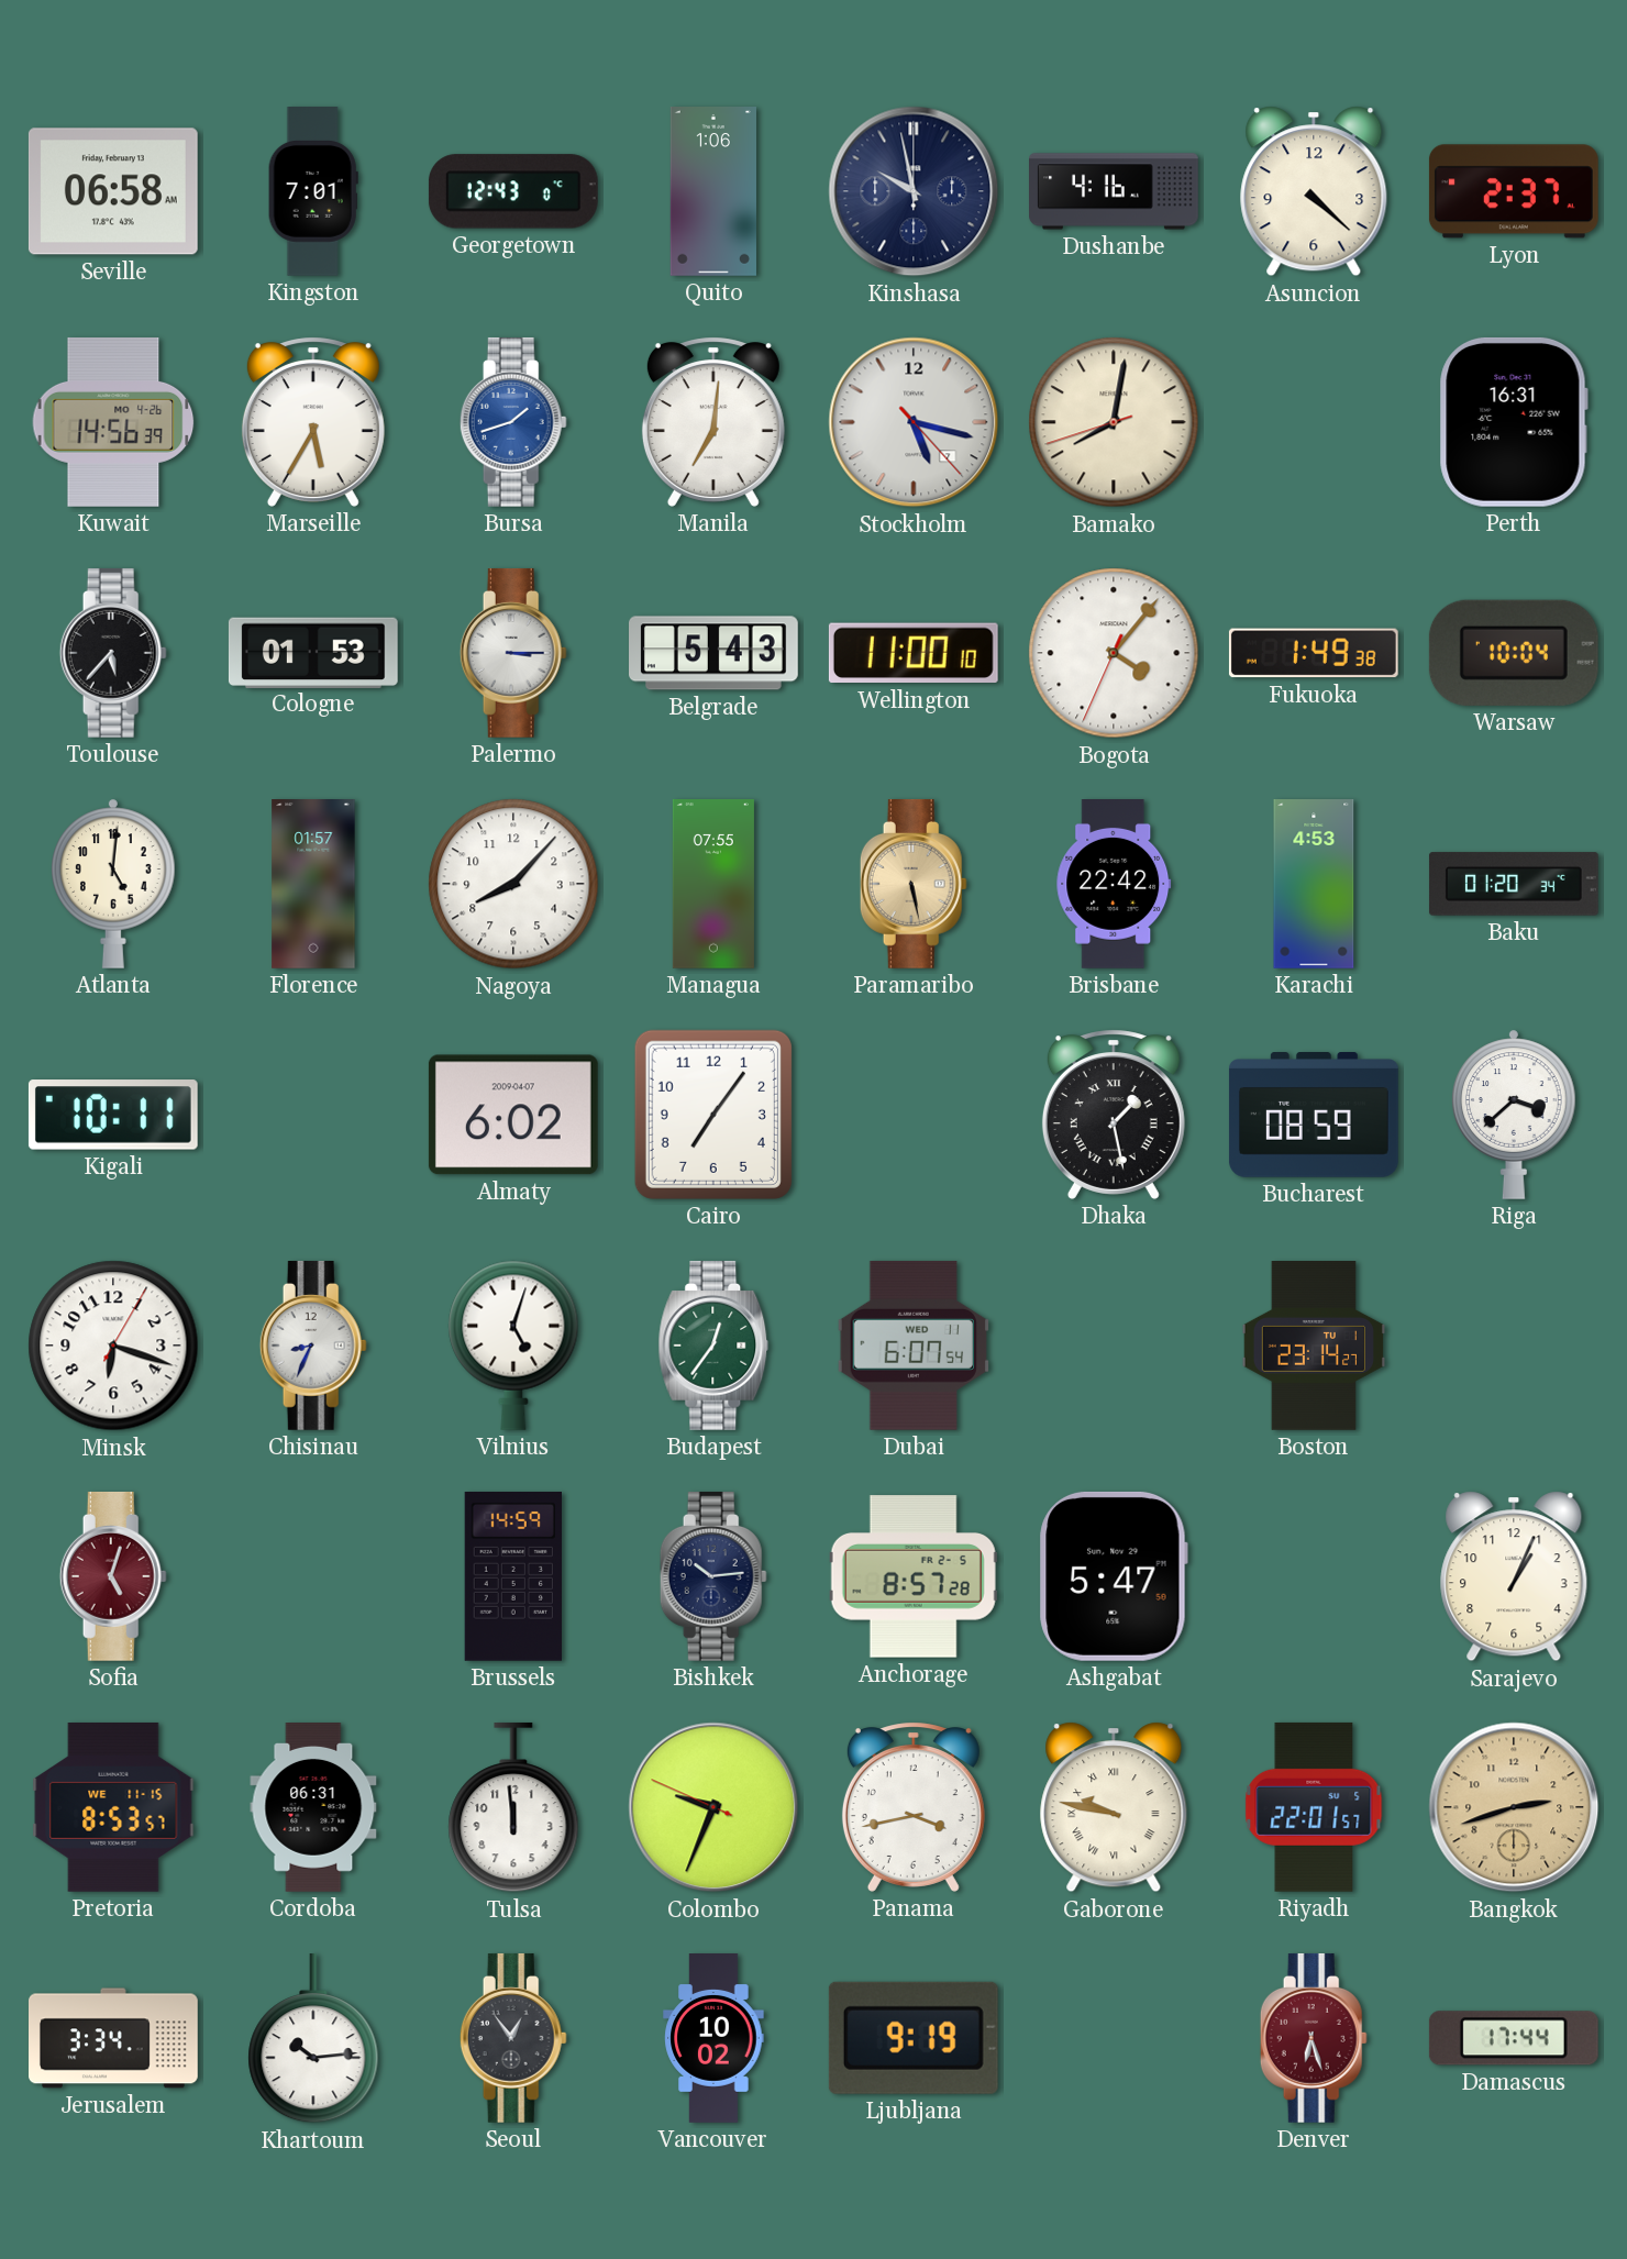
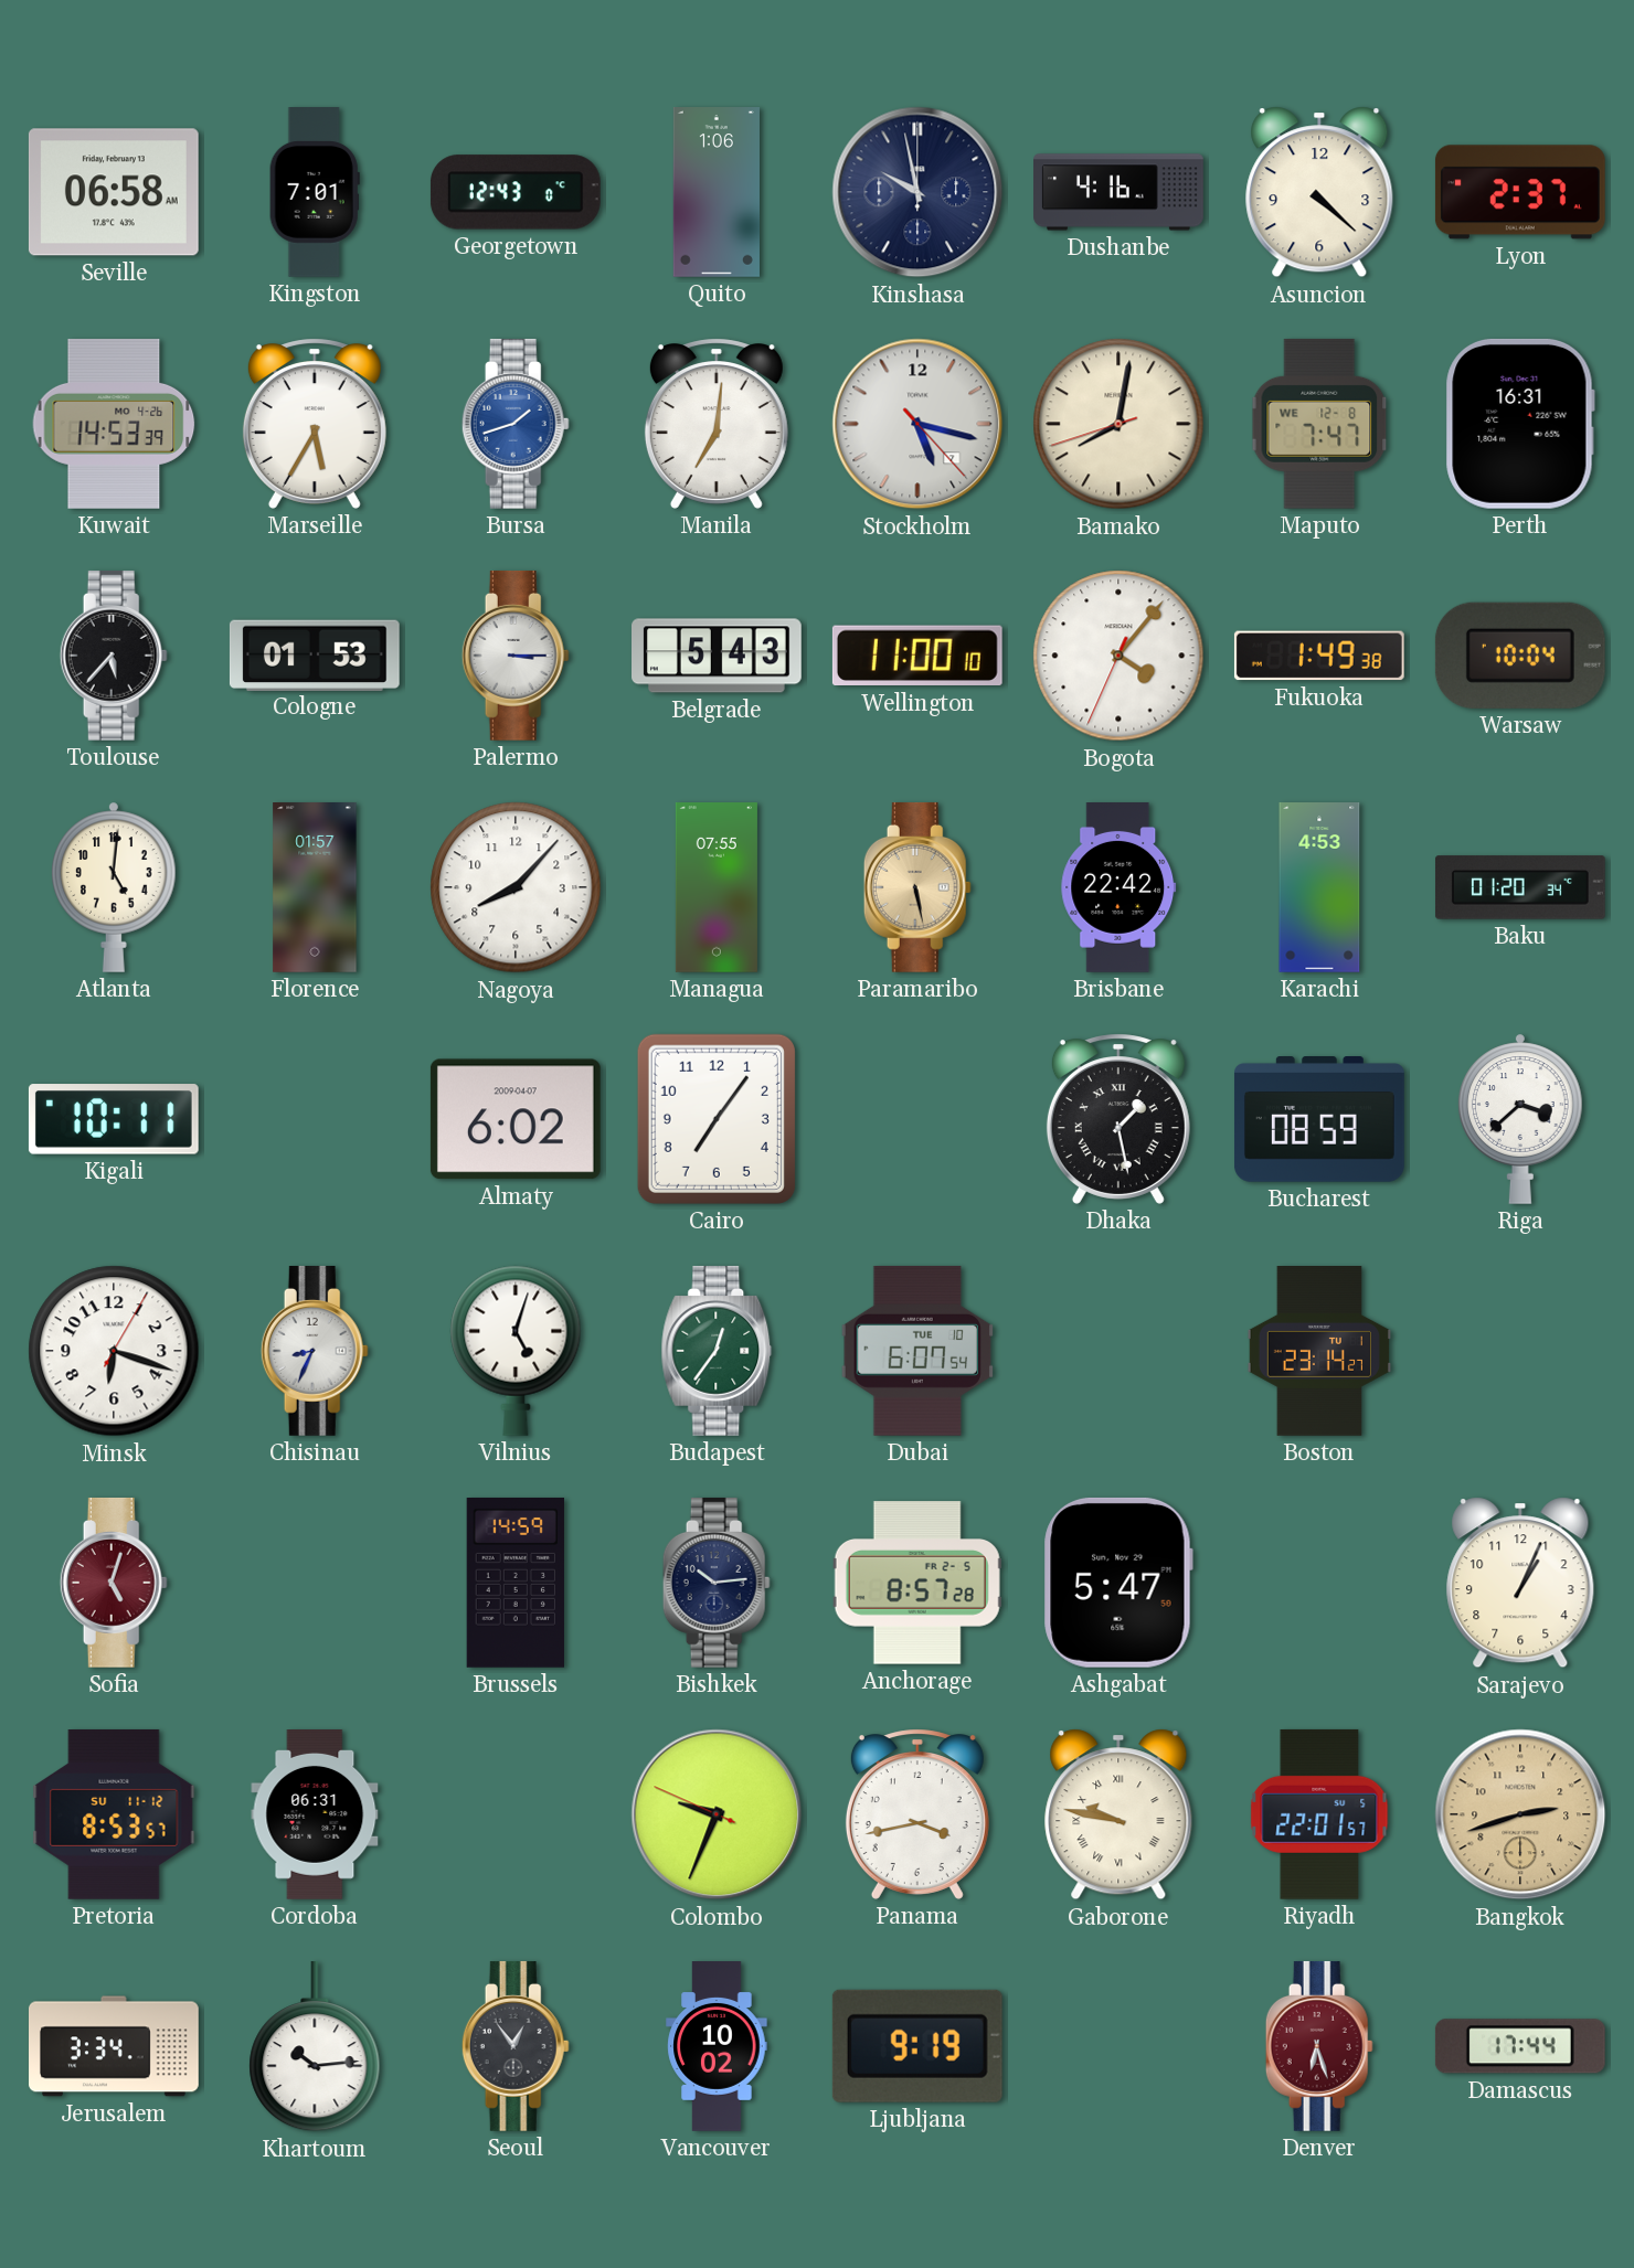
Kuwait: 14:56 -> 14:53 (114, 424)
Maputo: none -> 7:47 (1319, 424)
Dubai date: WED 11 -> TUE 10 (917, 1351)
Pretoria date: WE 11-15 -> SU 11-12 (114, 1814)
Tulsa: 11:59 -> none (513, 1807)
